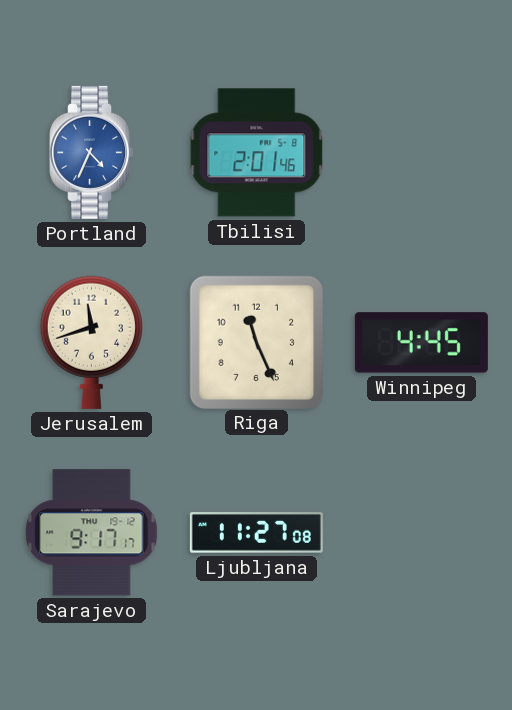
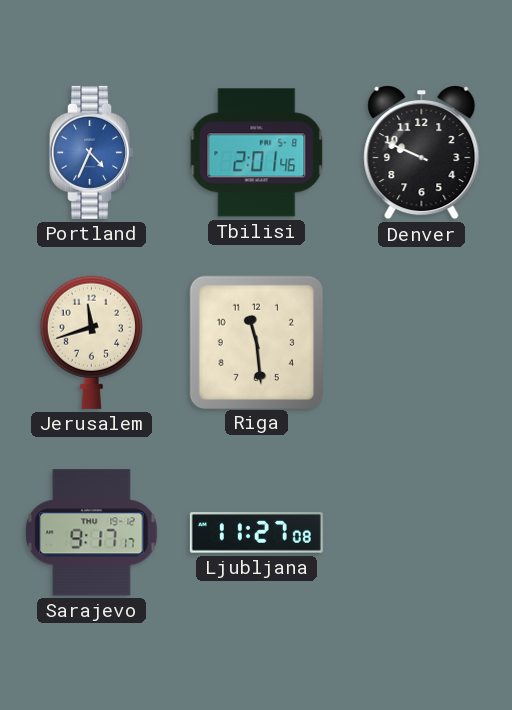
Denver: none -> 9:49 (422, 153)
Riga: 11:26 -> 11:29 (256, 342)
Winnipeg: 4:45 -> none (421, 343)
